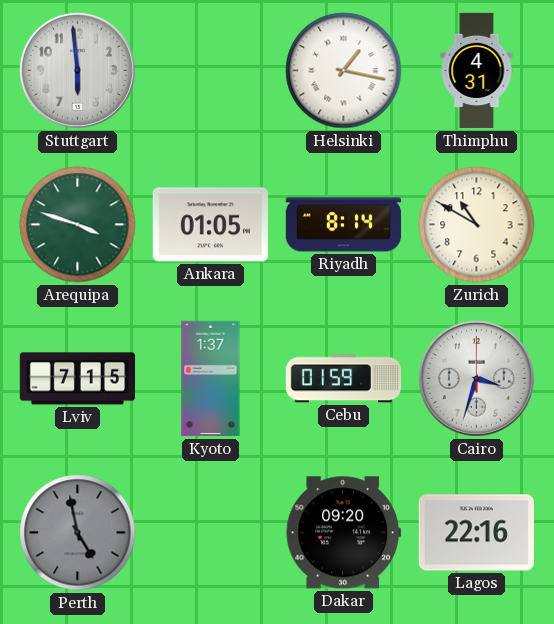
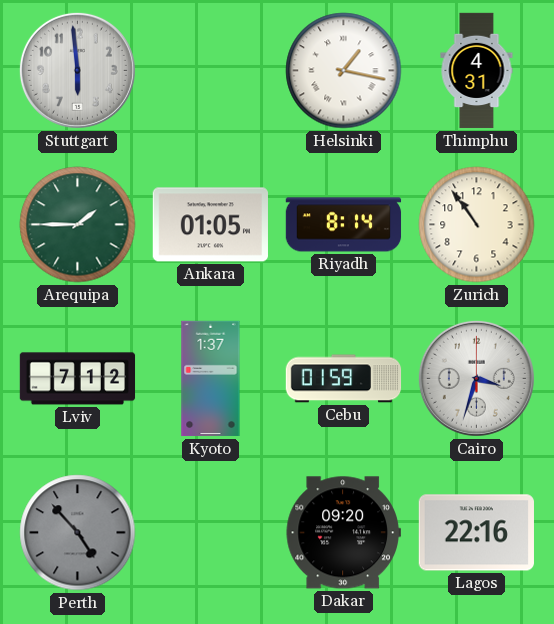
Arequipa: 3:48 -> 1:45 (78, 225)
Zurich: 10:50 -> 10:54 (477, 225)
Lviv: 7:15 -> 7:12 (78, 379)
Perth: 4:58 -> 4:53 (78, 533)
